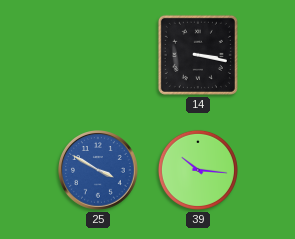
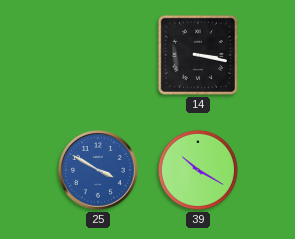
39: 10:16 -> 10:20 (198, 170)
